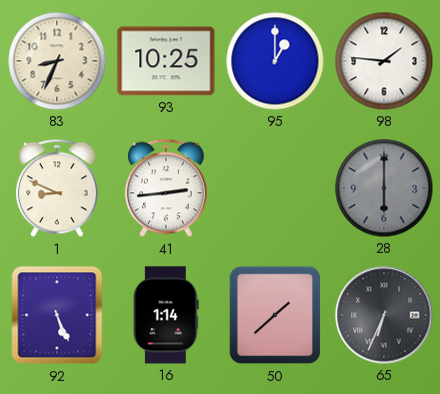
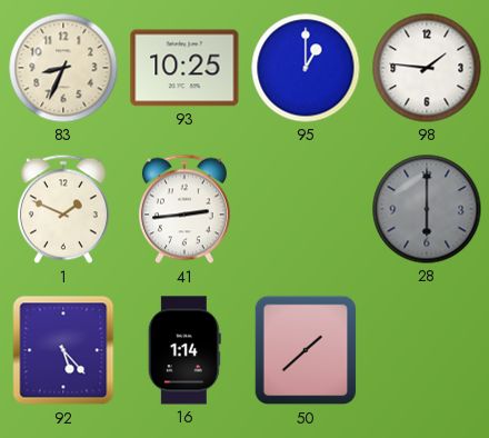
1: 8:49 -> 1:49 (63, 209)
92: 5:26 -> 5:23 (63, 350)
65: 6:34 -> none (384, 315)
